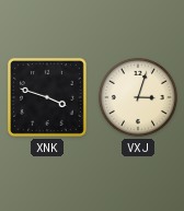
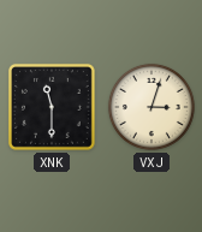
XNK: 3:48 -> 11:30 (52, 107)
